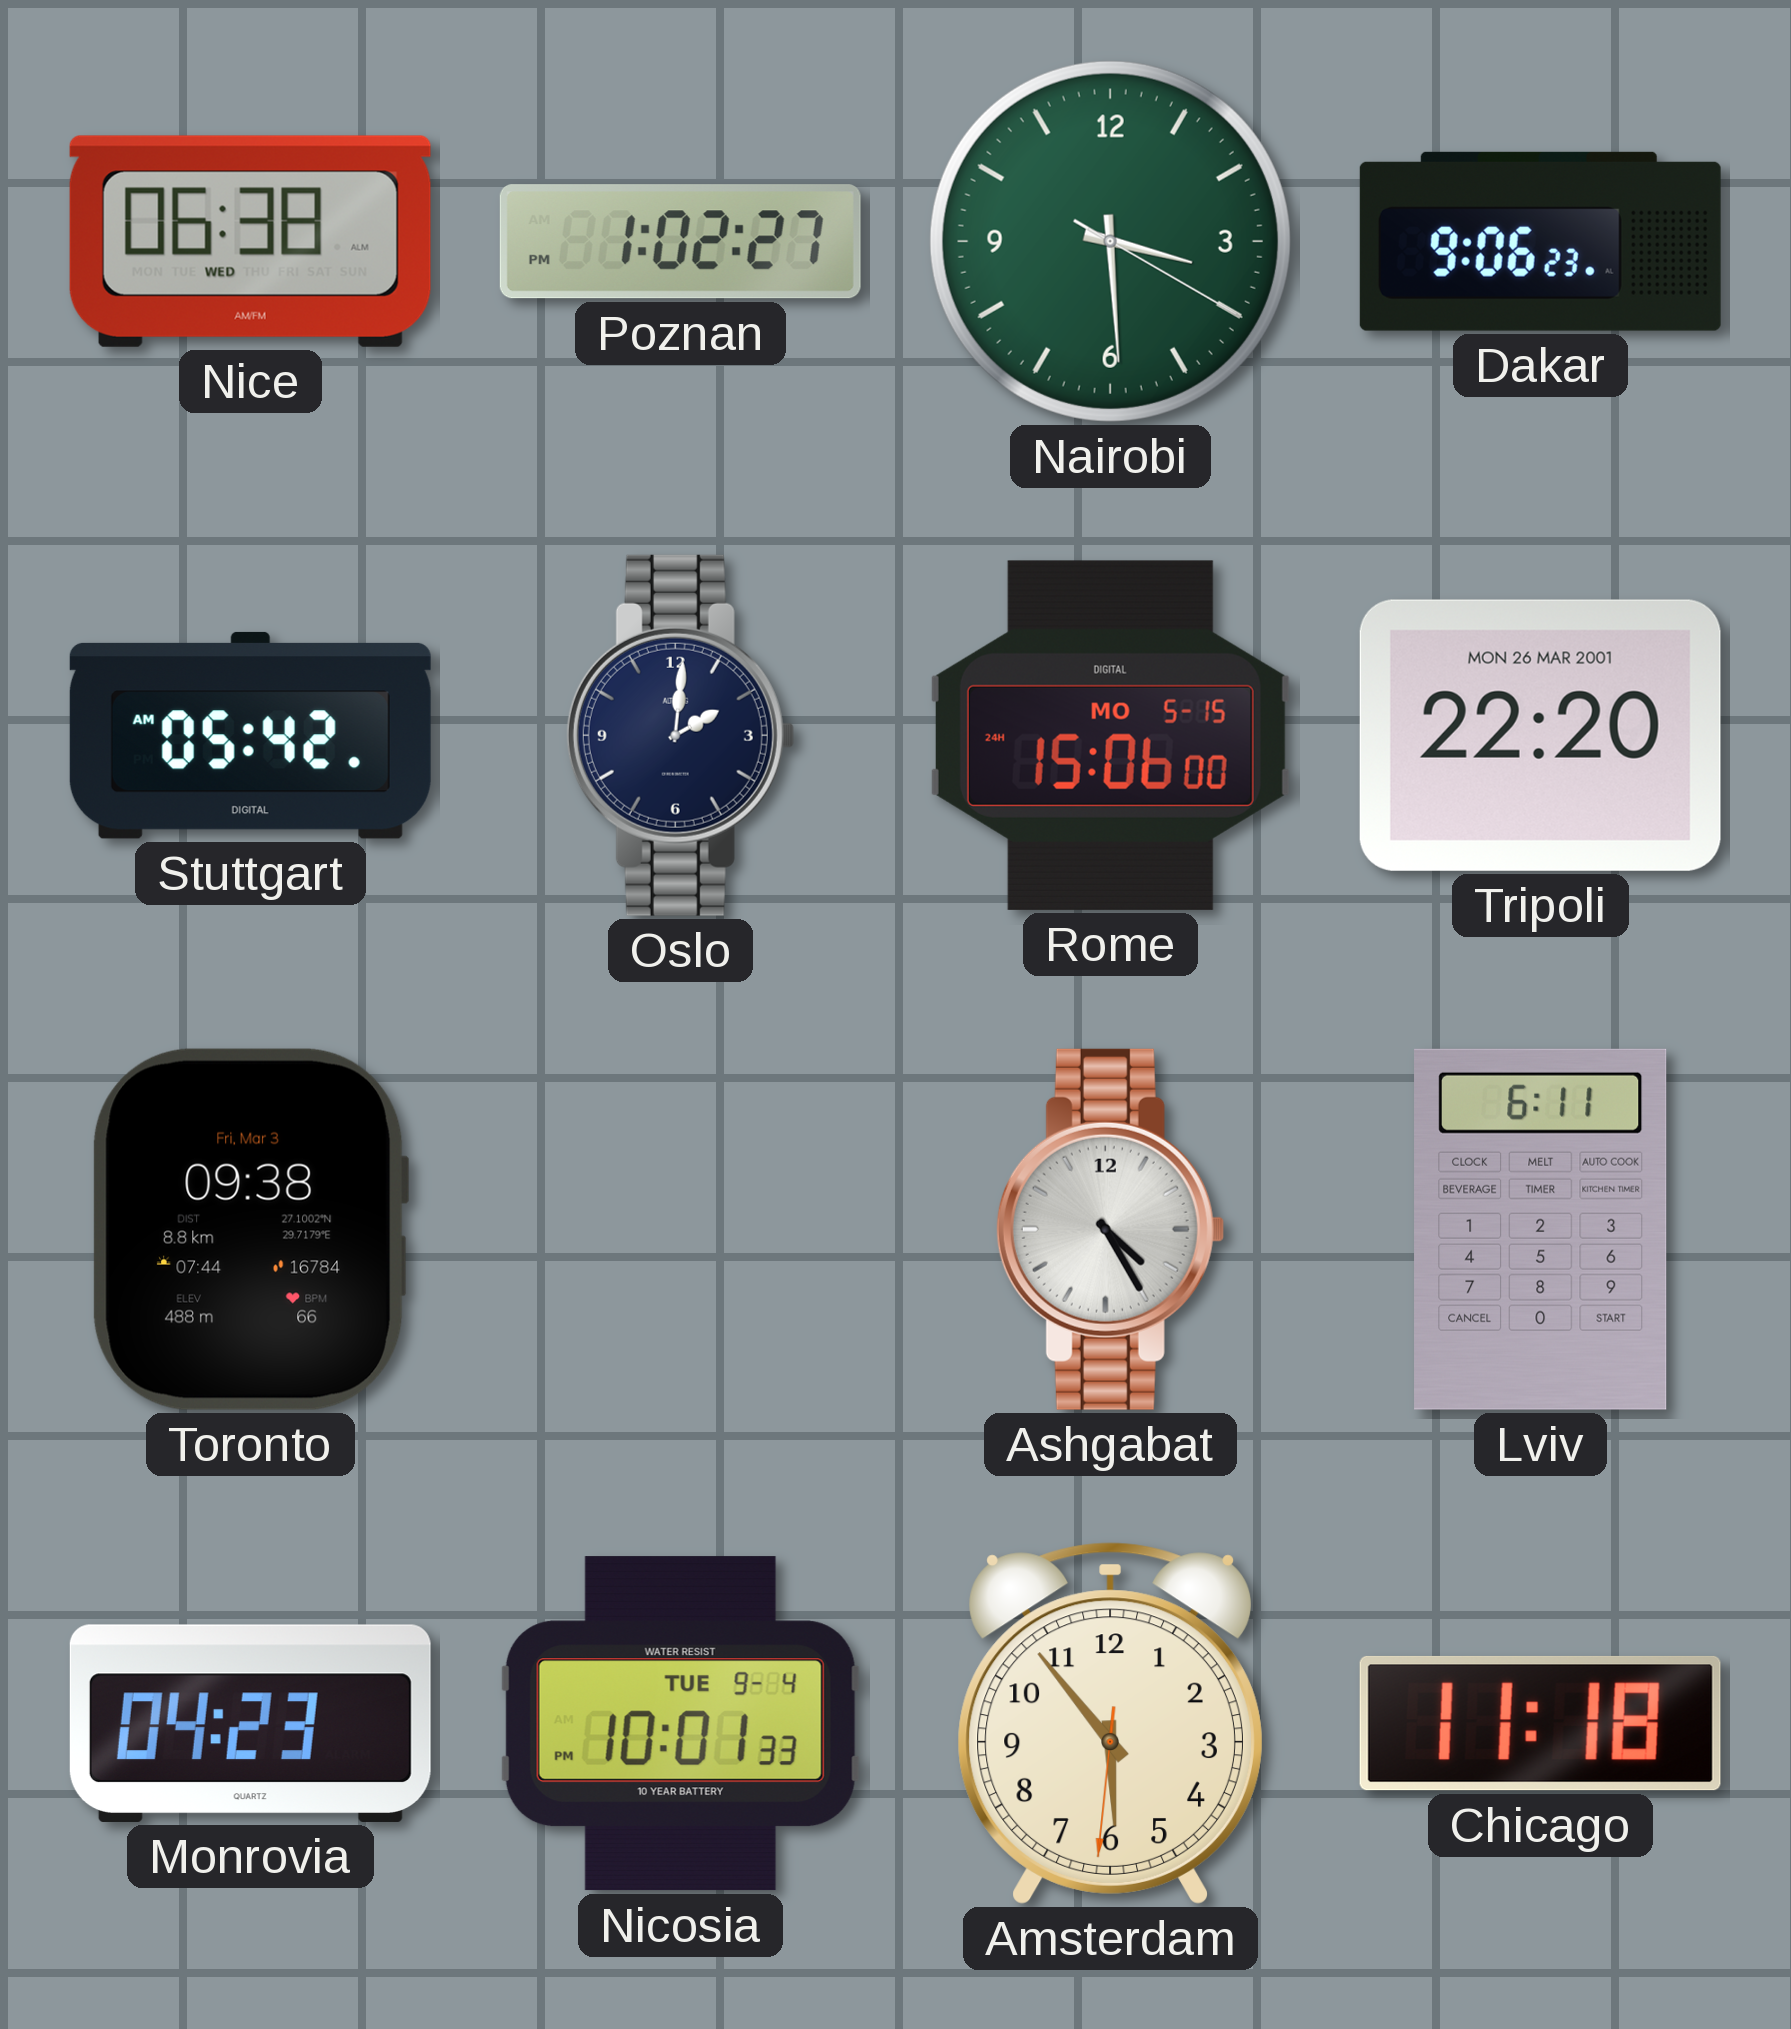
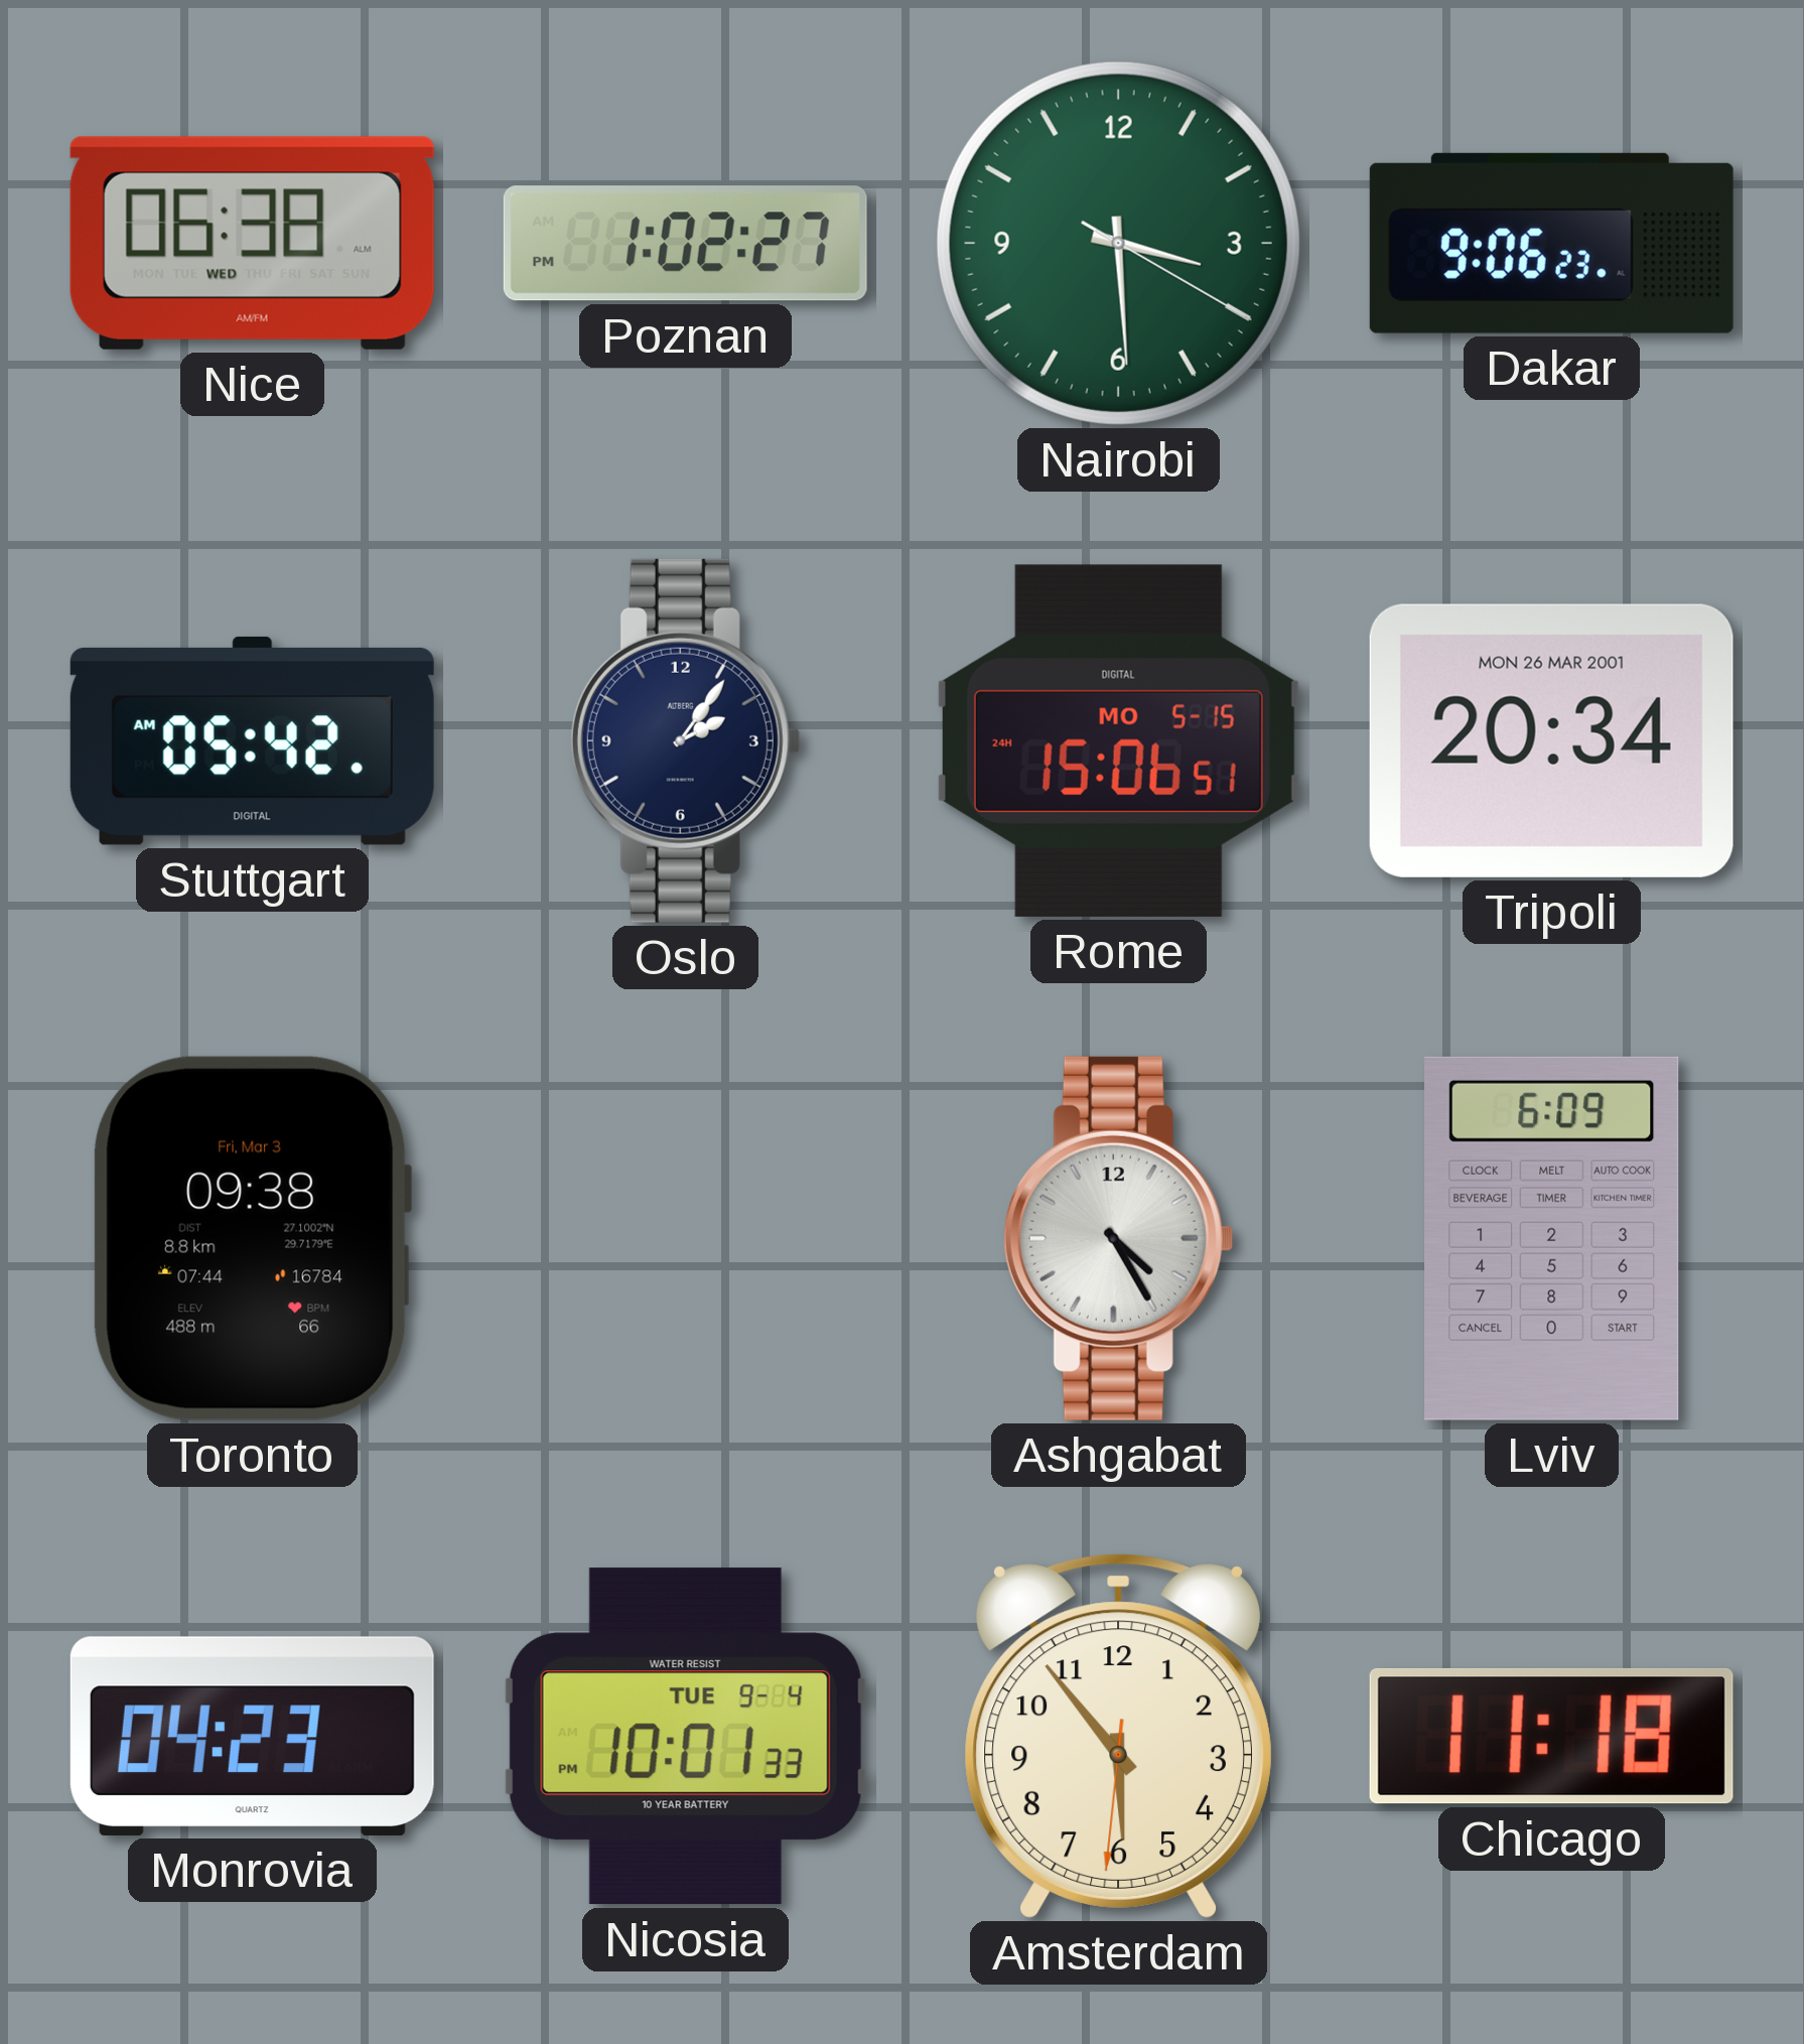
Oslo: 2:01 -> 2:06 (685, 740)
Rome: 15:06:00 -> 15:06:51 (1118, 740)
Tripoli: 22:20 -> 20:34 (1551, 740)
Lviv: 6:11 -> 6:09 (1552, 1238)
